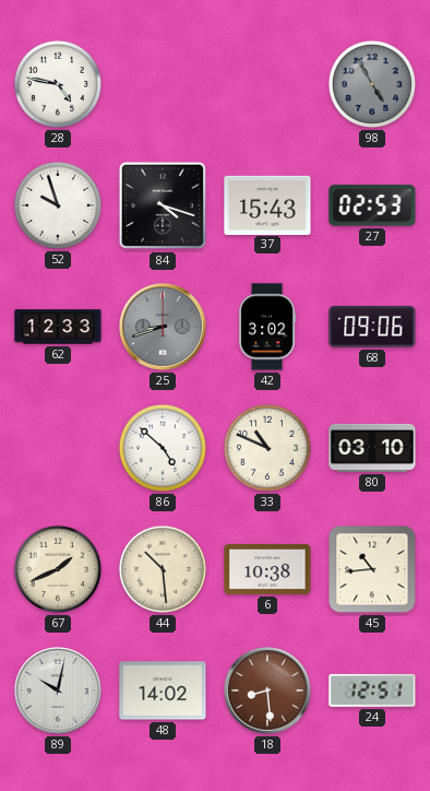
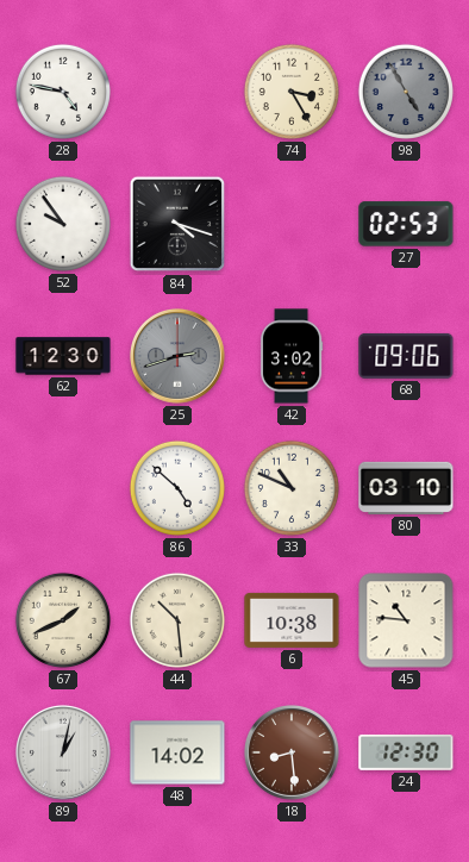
74: none -> 3:25 (292, 92)
52: 9:57 -> 9:54 (63, 224)
37: 15:43 -> none (267, 204)
62: 12:33 -> 12:30 (63, 356)
25: 8:42 -> 2:42 (177, 356)
45: 10:44 -> 10:46 (406, 620)
89: 10:02 -> 1:02 (63, 752)
24: 12:51 -> 12:30 (406, 752)
